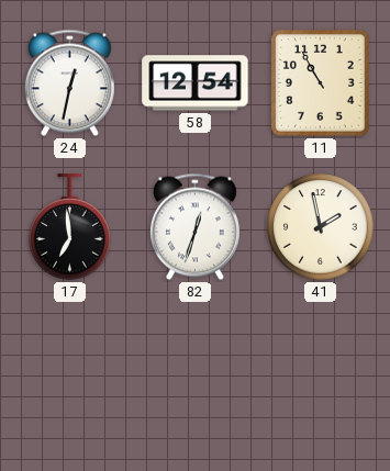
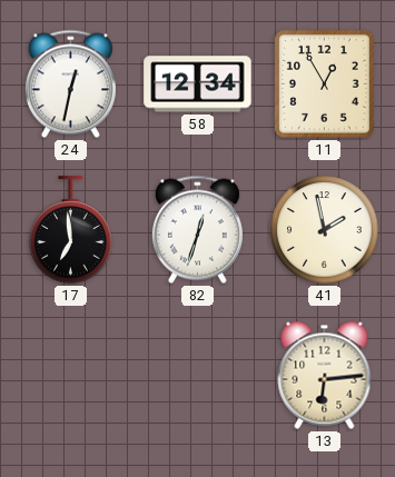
58: 12:54 -> 12:34 (198, 85)
11: 10:55 -> 12:55 (324, 83)
13: none -> 6:14 (325, 375)
